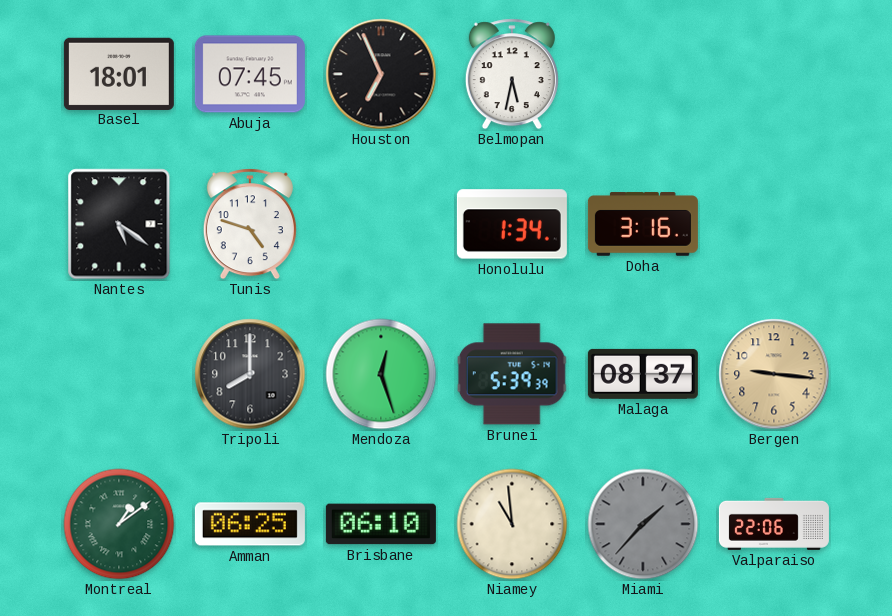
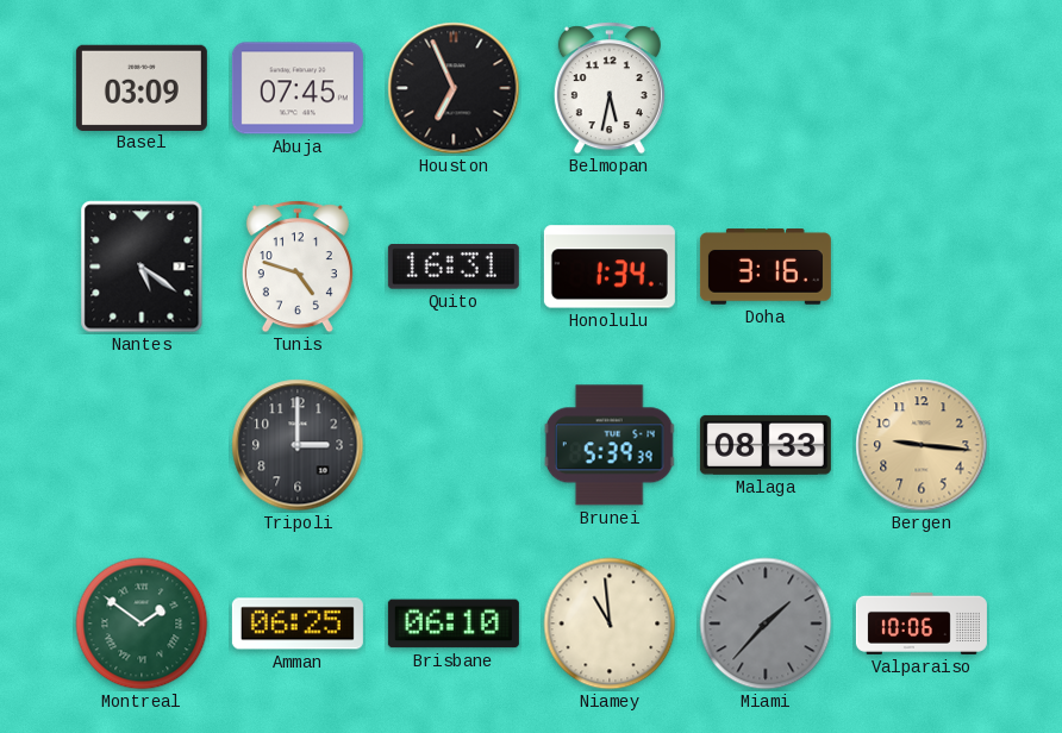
Basel: 18:01 -> 03:09 (142, 87)
Quito: none -> 16:31 (454, 268)
Tripoli: 8:00 -> 3:00 (298, 445)
Mendoza: 12:27 -> none (381, 374)
Malaga: 08:37 -> 08:33 (766, 445)
Montreal: 1:09 -> 1:51 (142, 624)
Valparaiso: 22:06 -> 10:06 (922, 624)
